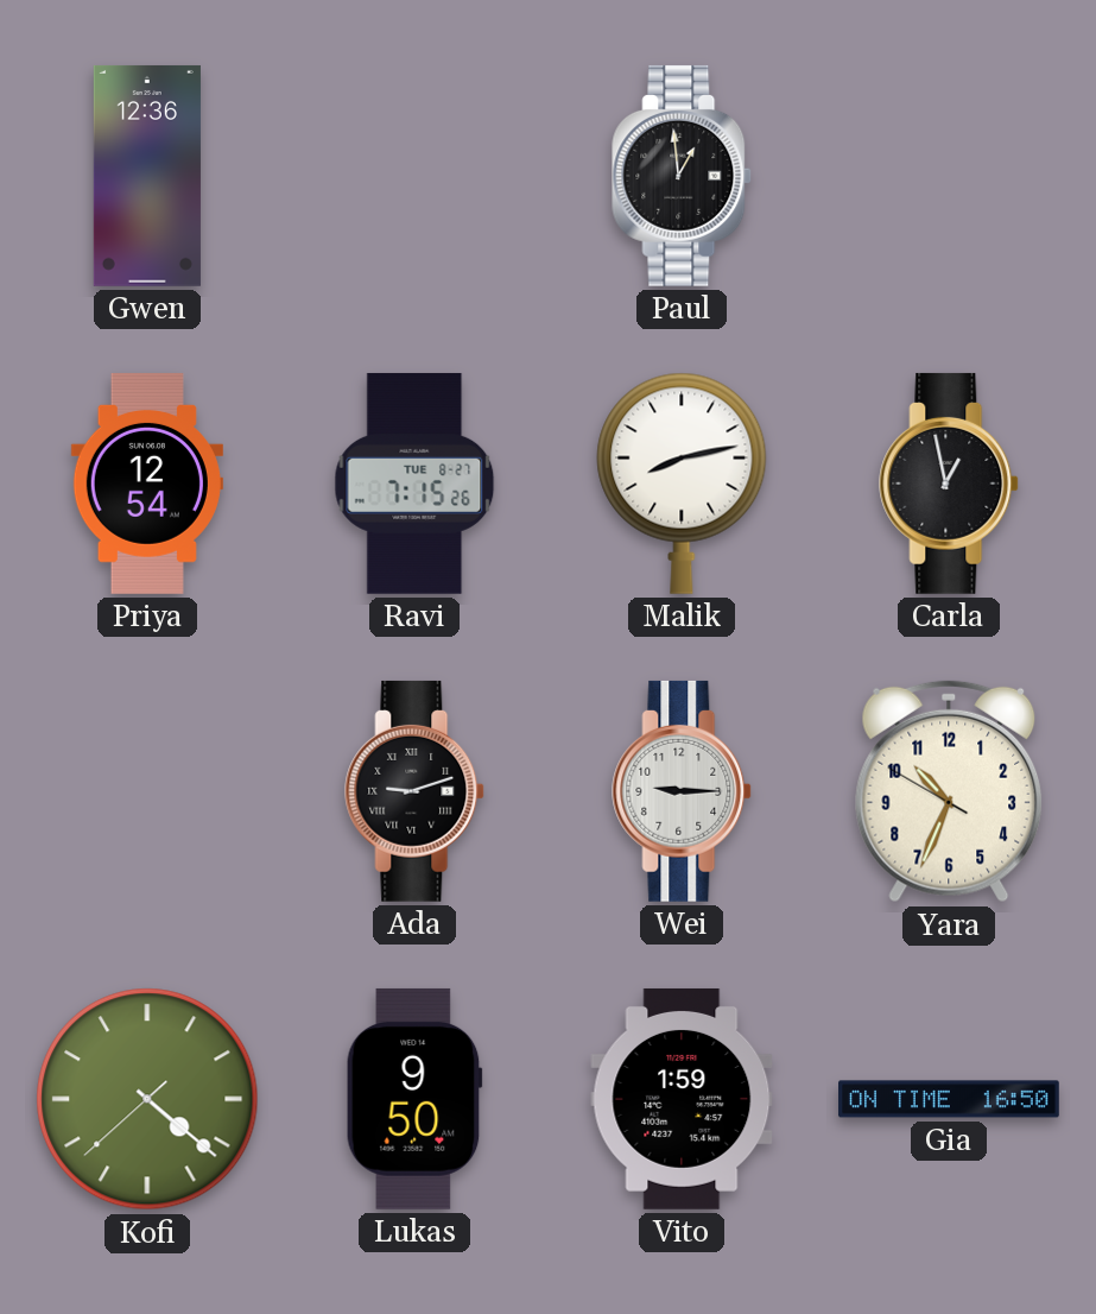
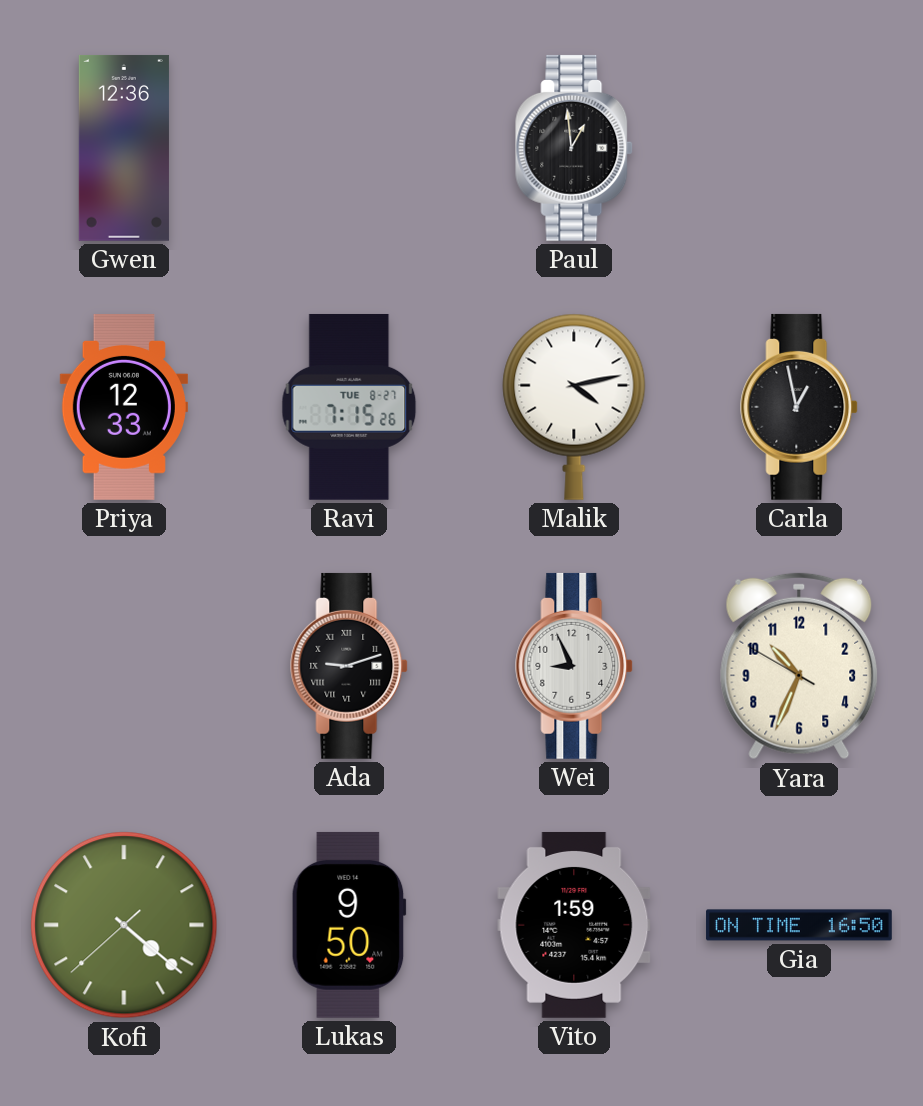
Priya: 12:54 -> 12:33 (124, 407)
Malik: 8:13 -> 4:13 (574, 407)
Wei: 9:15 -> 8:56 (575, 666)
